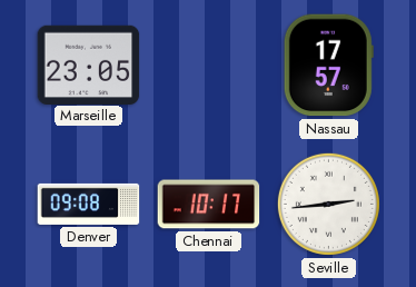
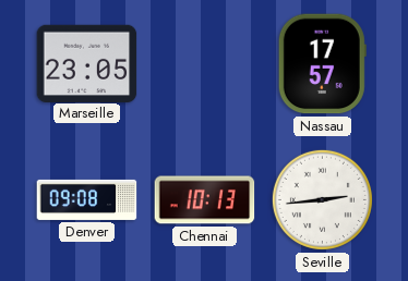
Chennai: 10:17 -> 10:13 (205, 200)
